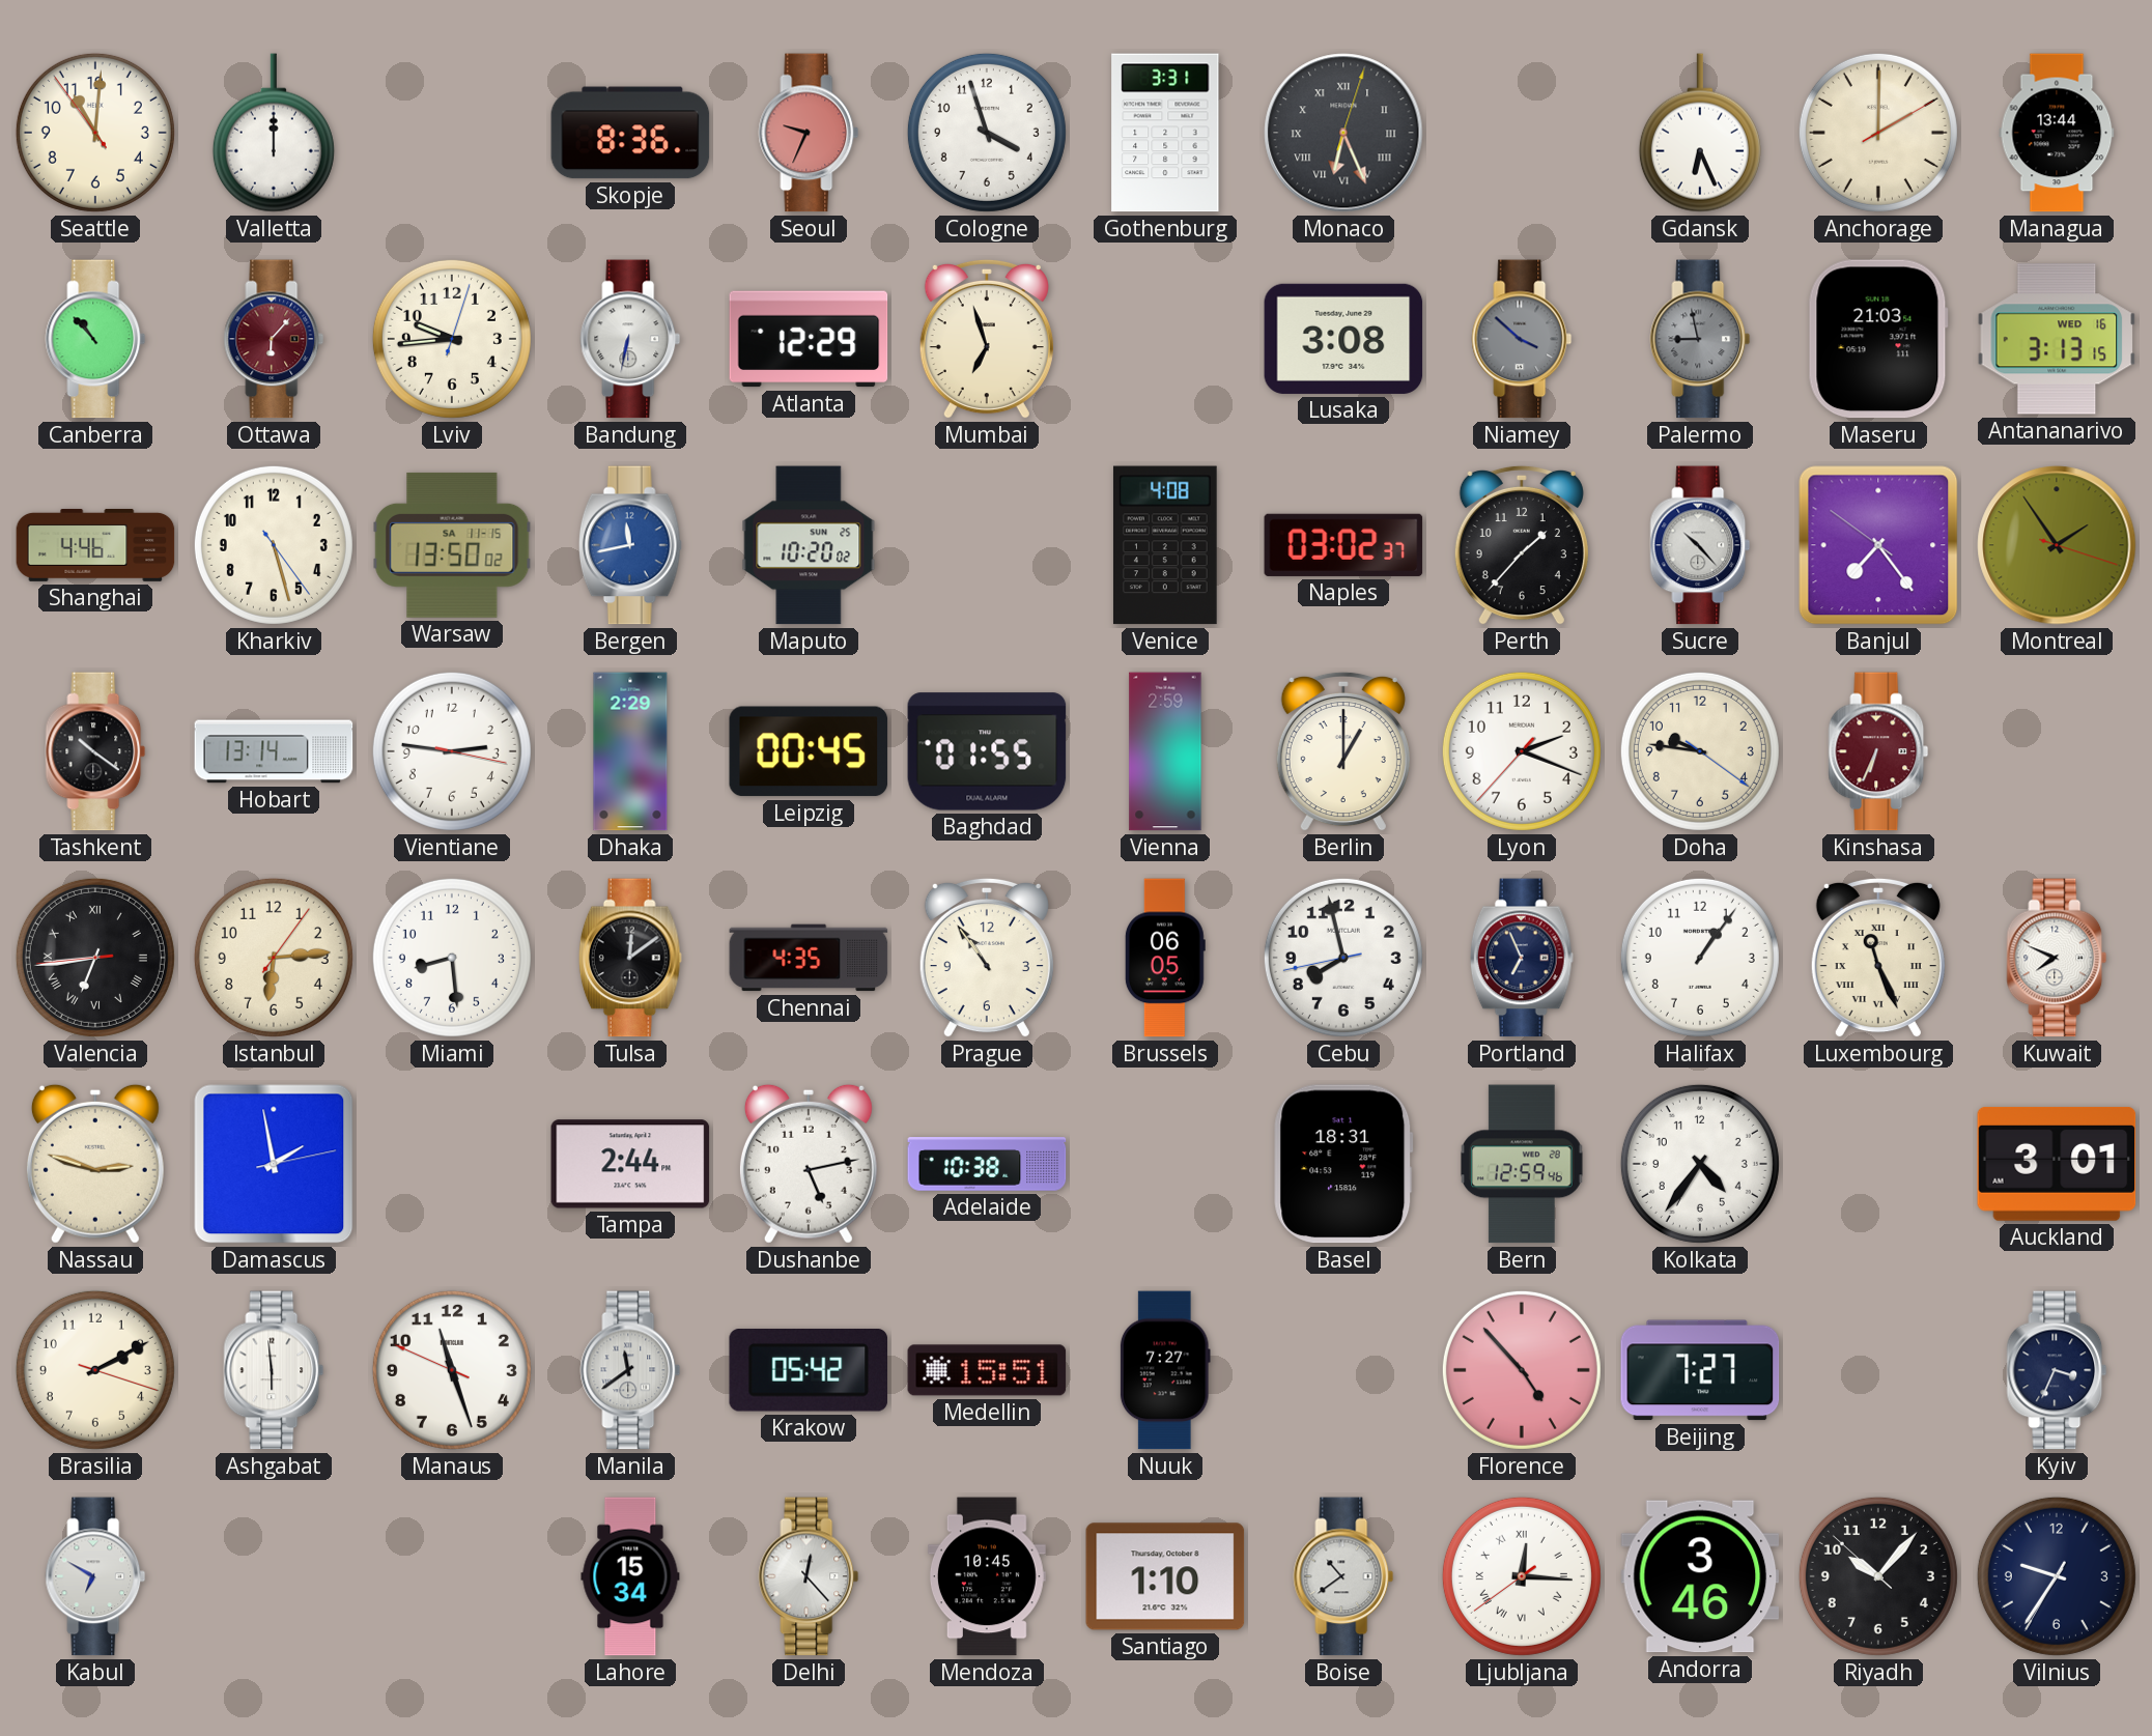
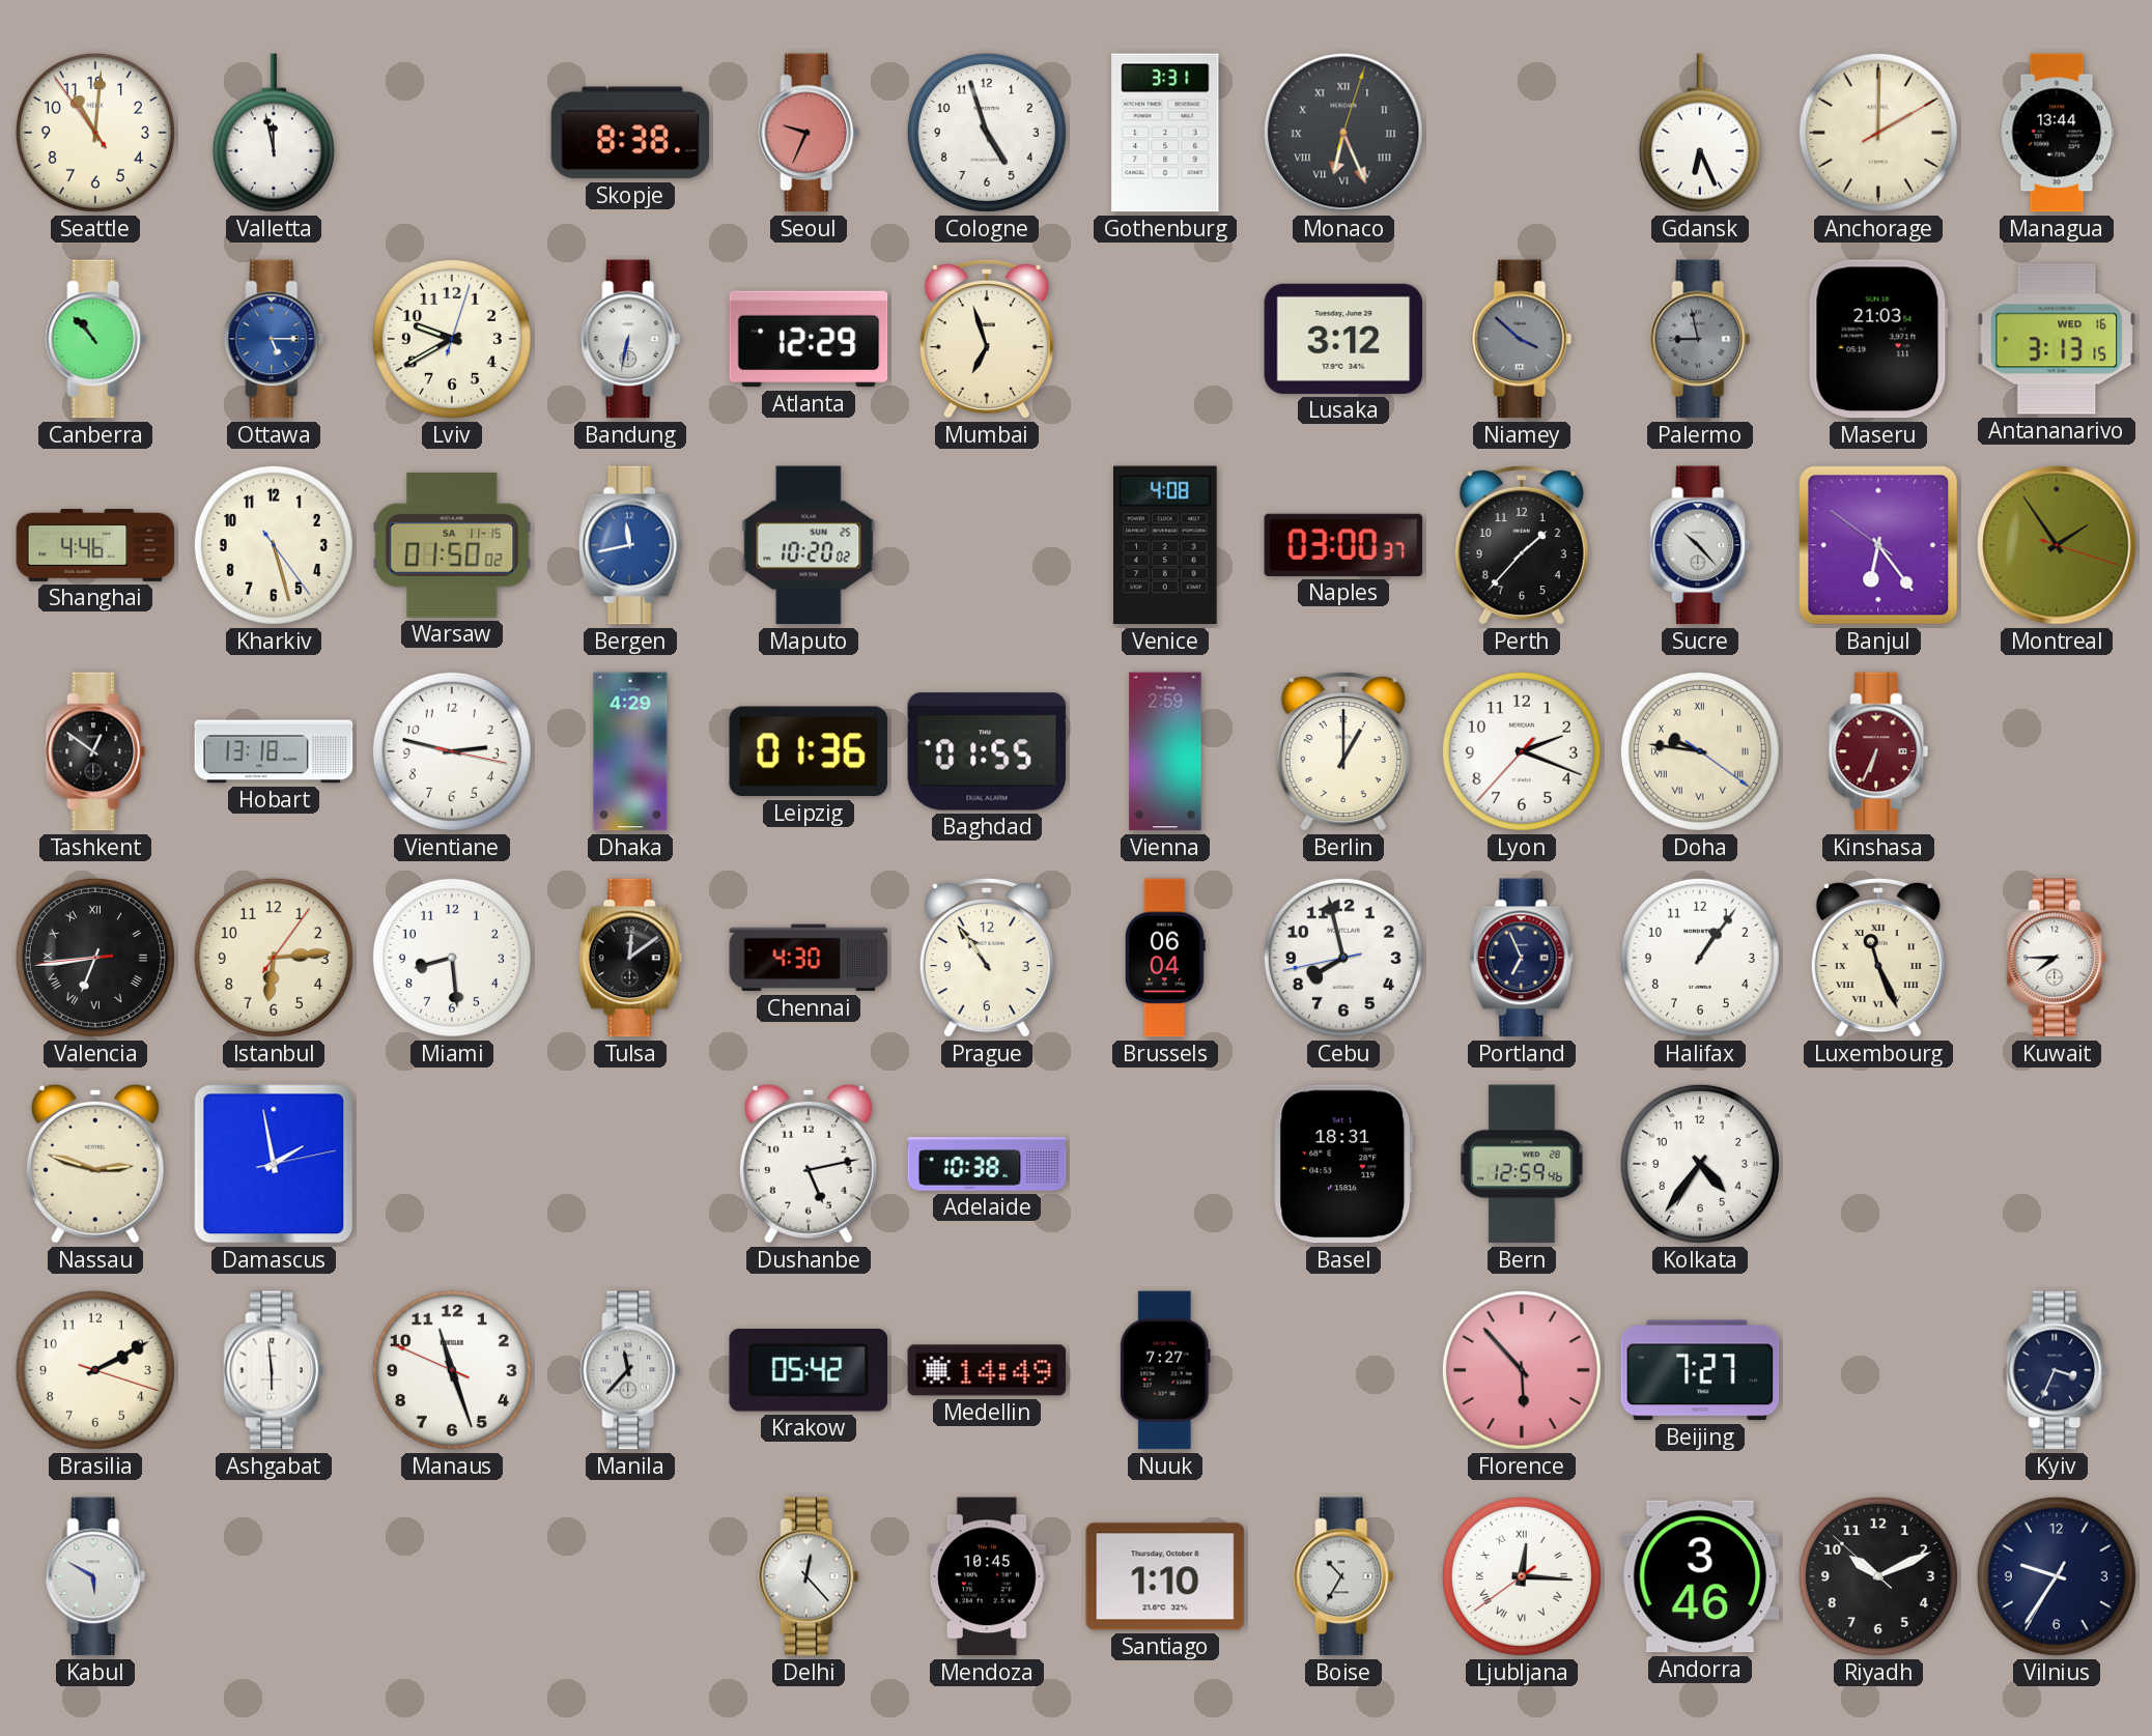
Valletta: 12:00 -> 11:58 (274, 133)
Skopje: 8:36 -> 8:38 (630, 133)
Cologne: 3:57 -> 4:57 (987, 133)
Ottawa: 6:07 -> 5:15 (274, 339)
Ottawa dial: burgundy -> blue (274, 339)
Lviv: 9:44 -> 9:40 (452, 339)
Lusaka: 3:08 -> 3:12 (1343, 339)
Warsaw: 13:50 -> 01:50 (452, 545)
Naples: 03:02 -> 03:00 (1343, 545)
Banjul: 7:23 -> 6:23 (1878, 545)
Tashkent: 10:21 -> 12:51 (95, 751)
Hobart: 13:14 -> 13:18 (274, 751)
Vientiane: 2:46 -> 2:47 (452, 751)
Dhaka: 2:29 -> 4:29 (630, 751)
Leipzig: 00:45 -> 01:36 (809, 751)
Doha numerals: Arabic -> Roman (1700, 751)
Chennai: 4:35 -> 4:30 (809, 958)
Brussels: 06:05 -> 06:04 (1165, 958)
Kuwait: 7:49 -> 7:45 (2057, 958)
Tampa: 2:44 -> none (630, 1164)
Auckland: 3:01 -> none (2057, 1164)
Manila: 11:39 -> 11:37 (630, 1370)
Medellin: 15:51 -> 14:49 (987, 1370)
Florence: 4:53 -> 5:53 (1522, 1370)
Kabul: 6:50 -> 5:50 (95, 1576)
Lahore: 15:34 -> none (630, 1576)
Boise: 10:39 -> 10:35 (1343, 1576)
Riyadh: 10:06 -> 10:10 (1878, 1576)
